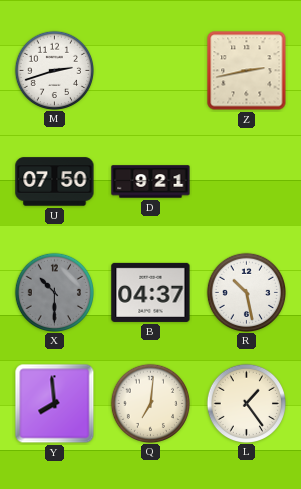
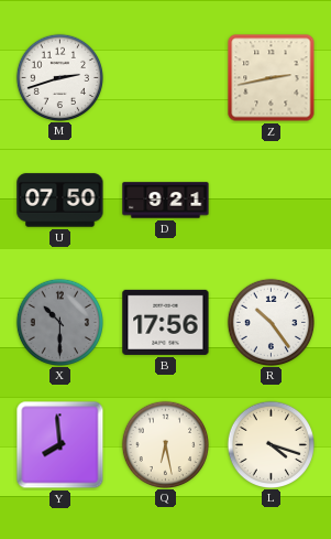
B: 04:37 -> 17:56 (166, 322)
R: 10:28 -> 10:24 (271, 322)
Q: 7:01 -> 6:28 (165, 444)
L: 1:24 -> 4:18 (271, 444)
